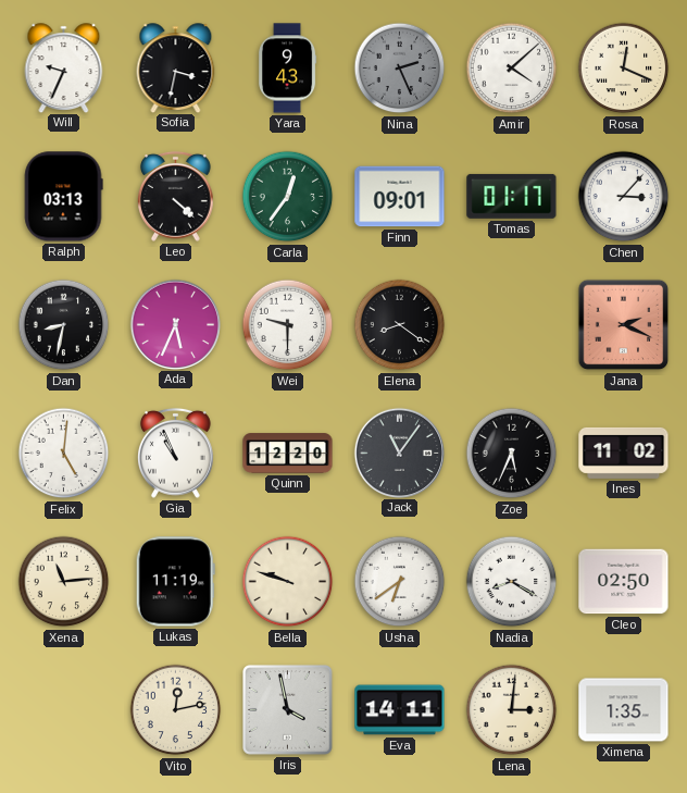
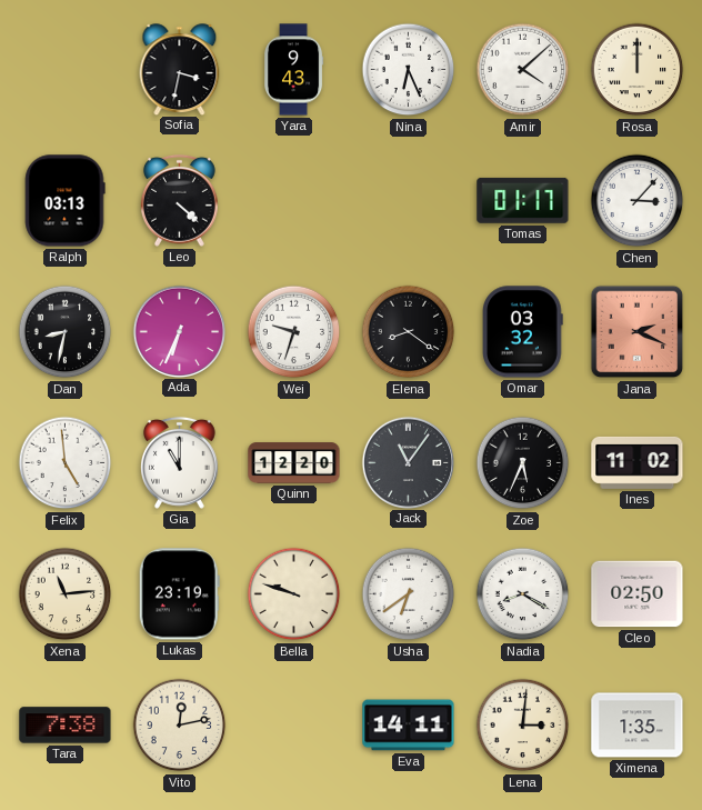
Will: 9:34 -> none (64, 67)
Nina: 2:26 -> 6:26 (409, 70)
Nina dial: grey -> white (409, 70)
Rosa: 12:19 -> 12:00 (638, 70)
Carla: 12:36 -> none (288, 197)
Finn: 09:01 -> none (400, 197)
Ada: 5:34 -> 6:34 (179, 331)
Wei: 9:30 -> 9:33 (294, 332)
Omar: none -> 03:32 (523, 332)
Felix: 5:01 -> 4:59 (66, 463)
Gia: 10:56 -> 11:00 (180, 462)
Lukas: 11:19 -> 23:19 (179, 594)
Tara: none -> 7:38 (66, 726)
Iris: 3:58 -> none (288, 710)
